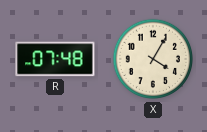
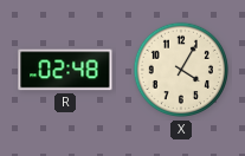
R: 07:48 -> 02:48 (65, 70)
